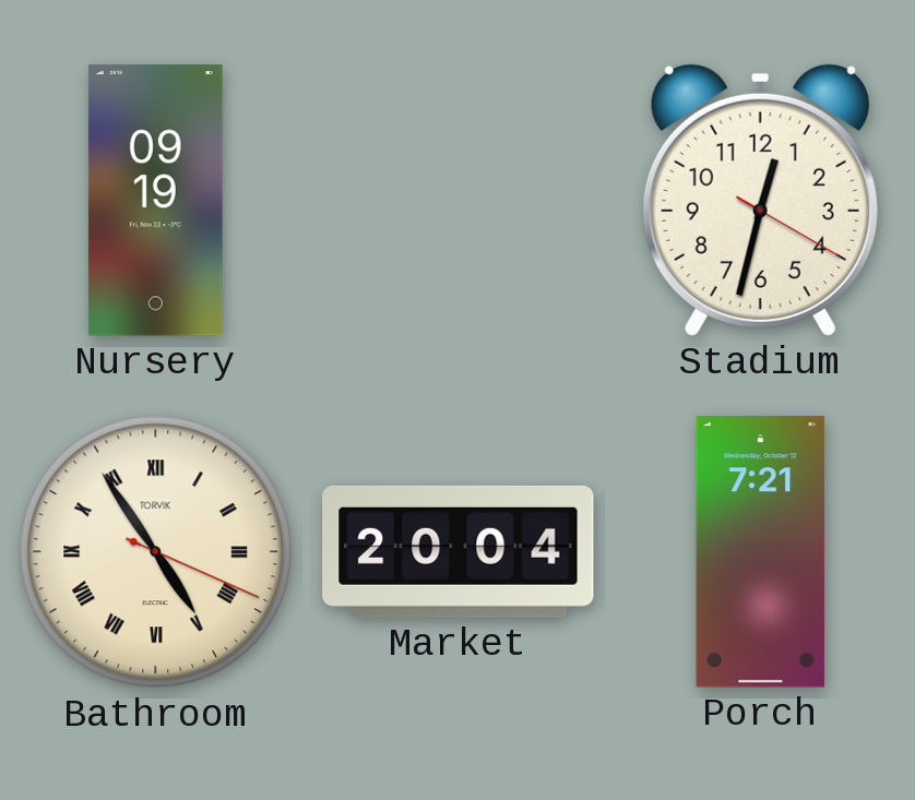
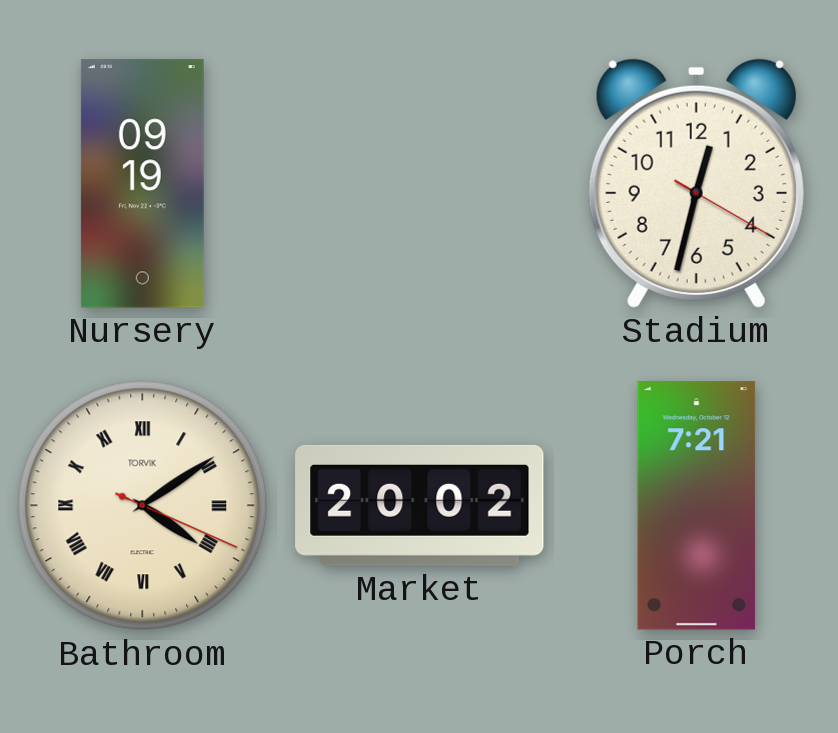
Bathroom: 4:54 -> 4:09 (143, 506)
Market: 20:04 -> 20:02 (420, 505)
